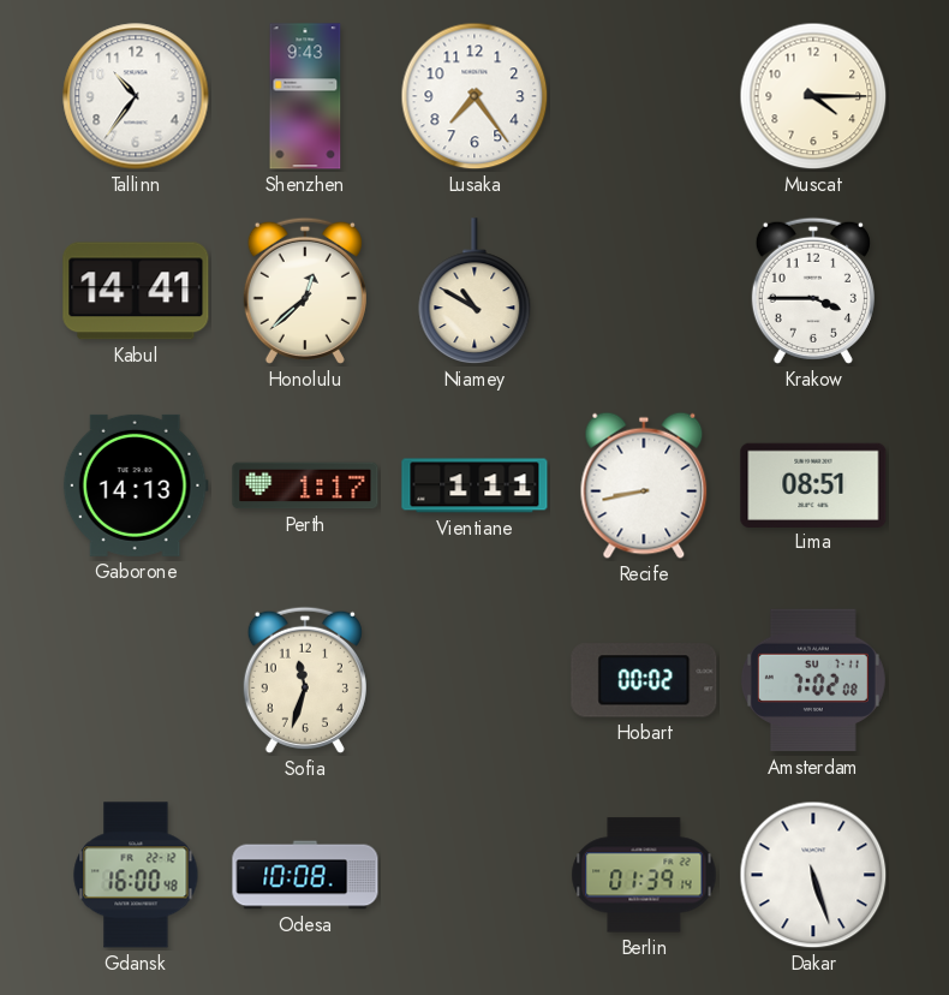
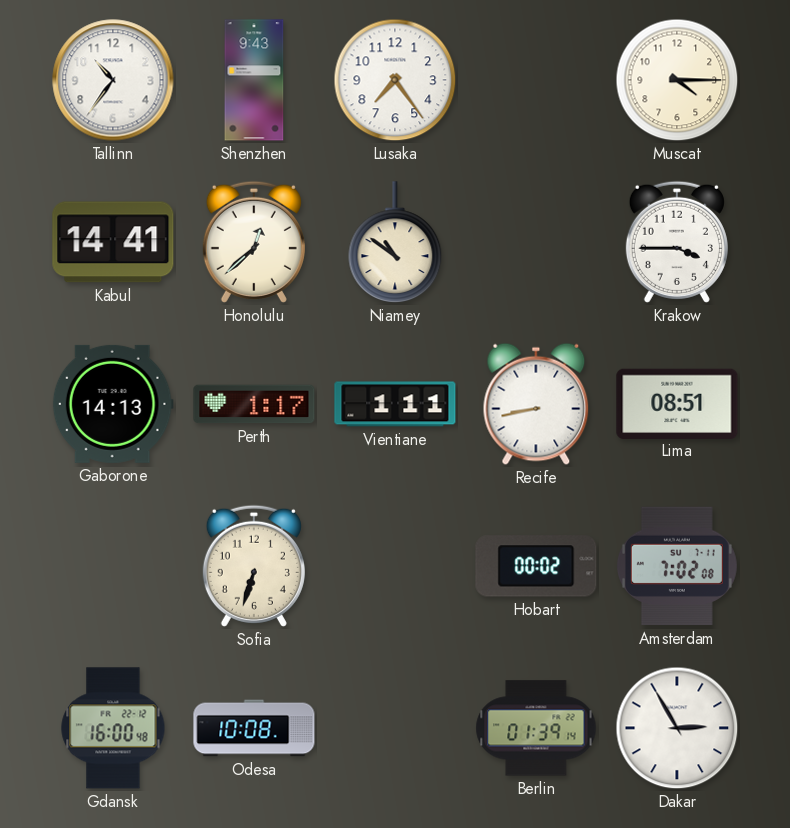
Niamey: 10:50 -> 10:51 (395, 242)
Sofia: 11:33 -> 6:33 (254, 566)
Dakar: 5:27 -> 2:55 (677, 728)
